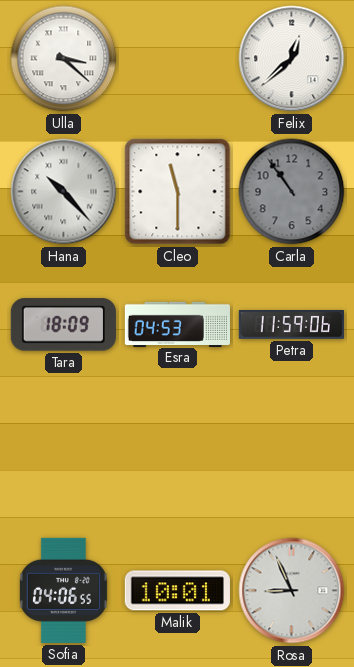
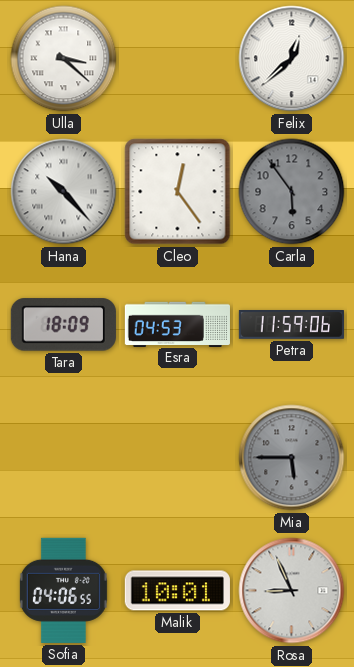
Cleo: 11:30 -> 12:24 (178, 192)
Carla: 10:54 -> 5:54 (292, 192)
Mia: none -> 5:45 (292, 458)
